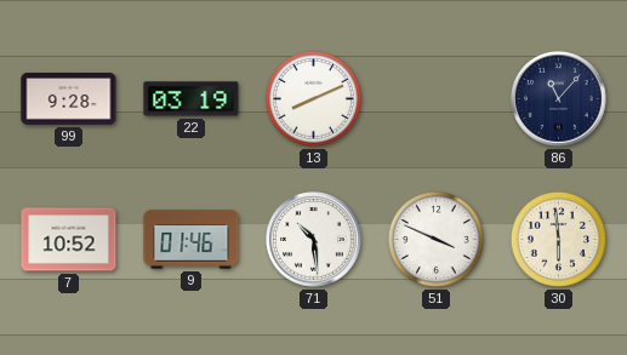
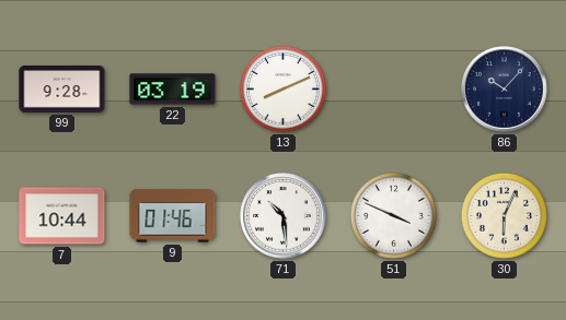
86: 11:07 -> 10:07 (505, 90)
7: 10:52 -> 10:44 (62, 216)
30: 5:59 -> 6:04 (504, 215)
